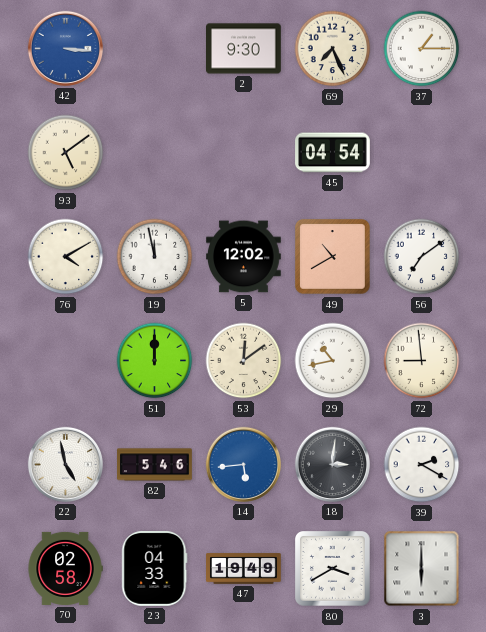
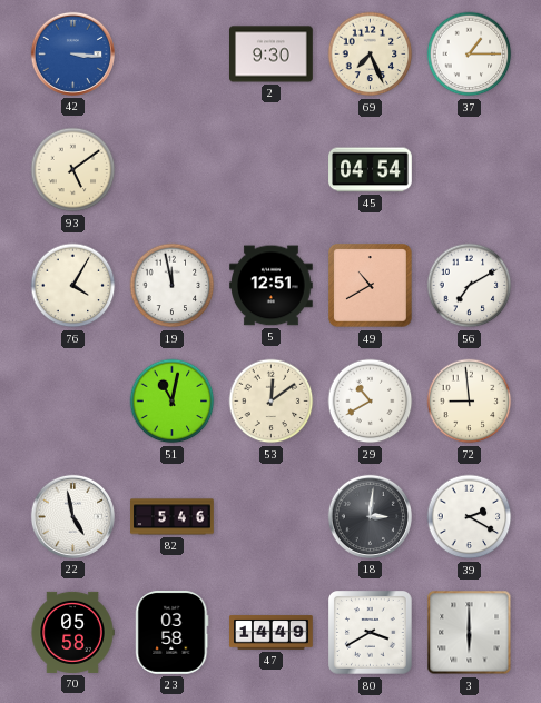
76: 4:10 -> 4:05 (73, 286)
5: 12:02 -> 12:51 (272, 286)
56: 7:09 -> 7:10 (470, 286)
51: 12:00 -> 11:02 (173, 402)
29: 10:43 -> 10:40 (371, 402)
14: 5:44 -> none (243, 464)
70: 02:58 -> 05:58 (72, 632)
23: 04:33 -> 03:58 (173, 633)
47: 19:49 -> 14:49 (272, 633)
